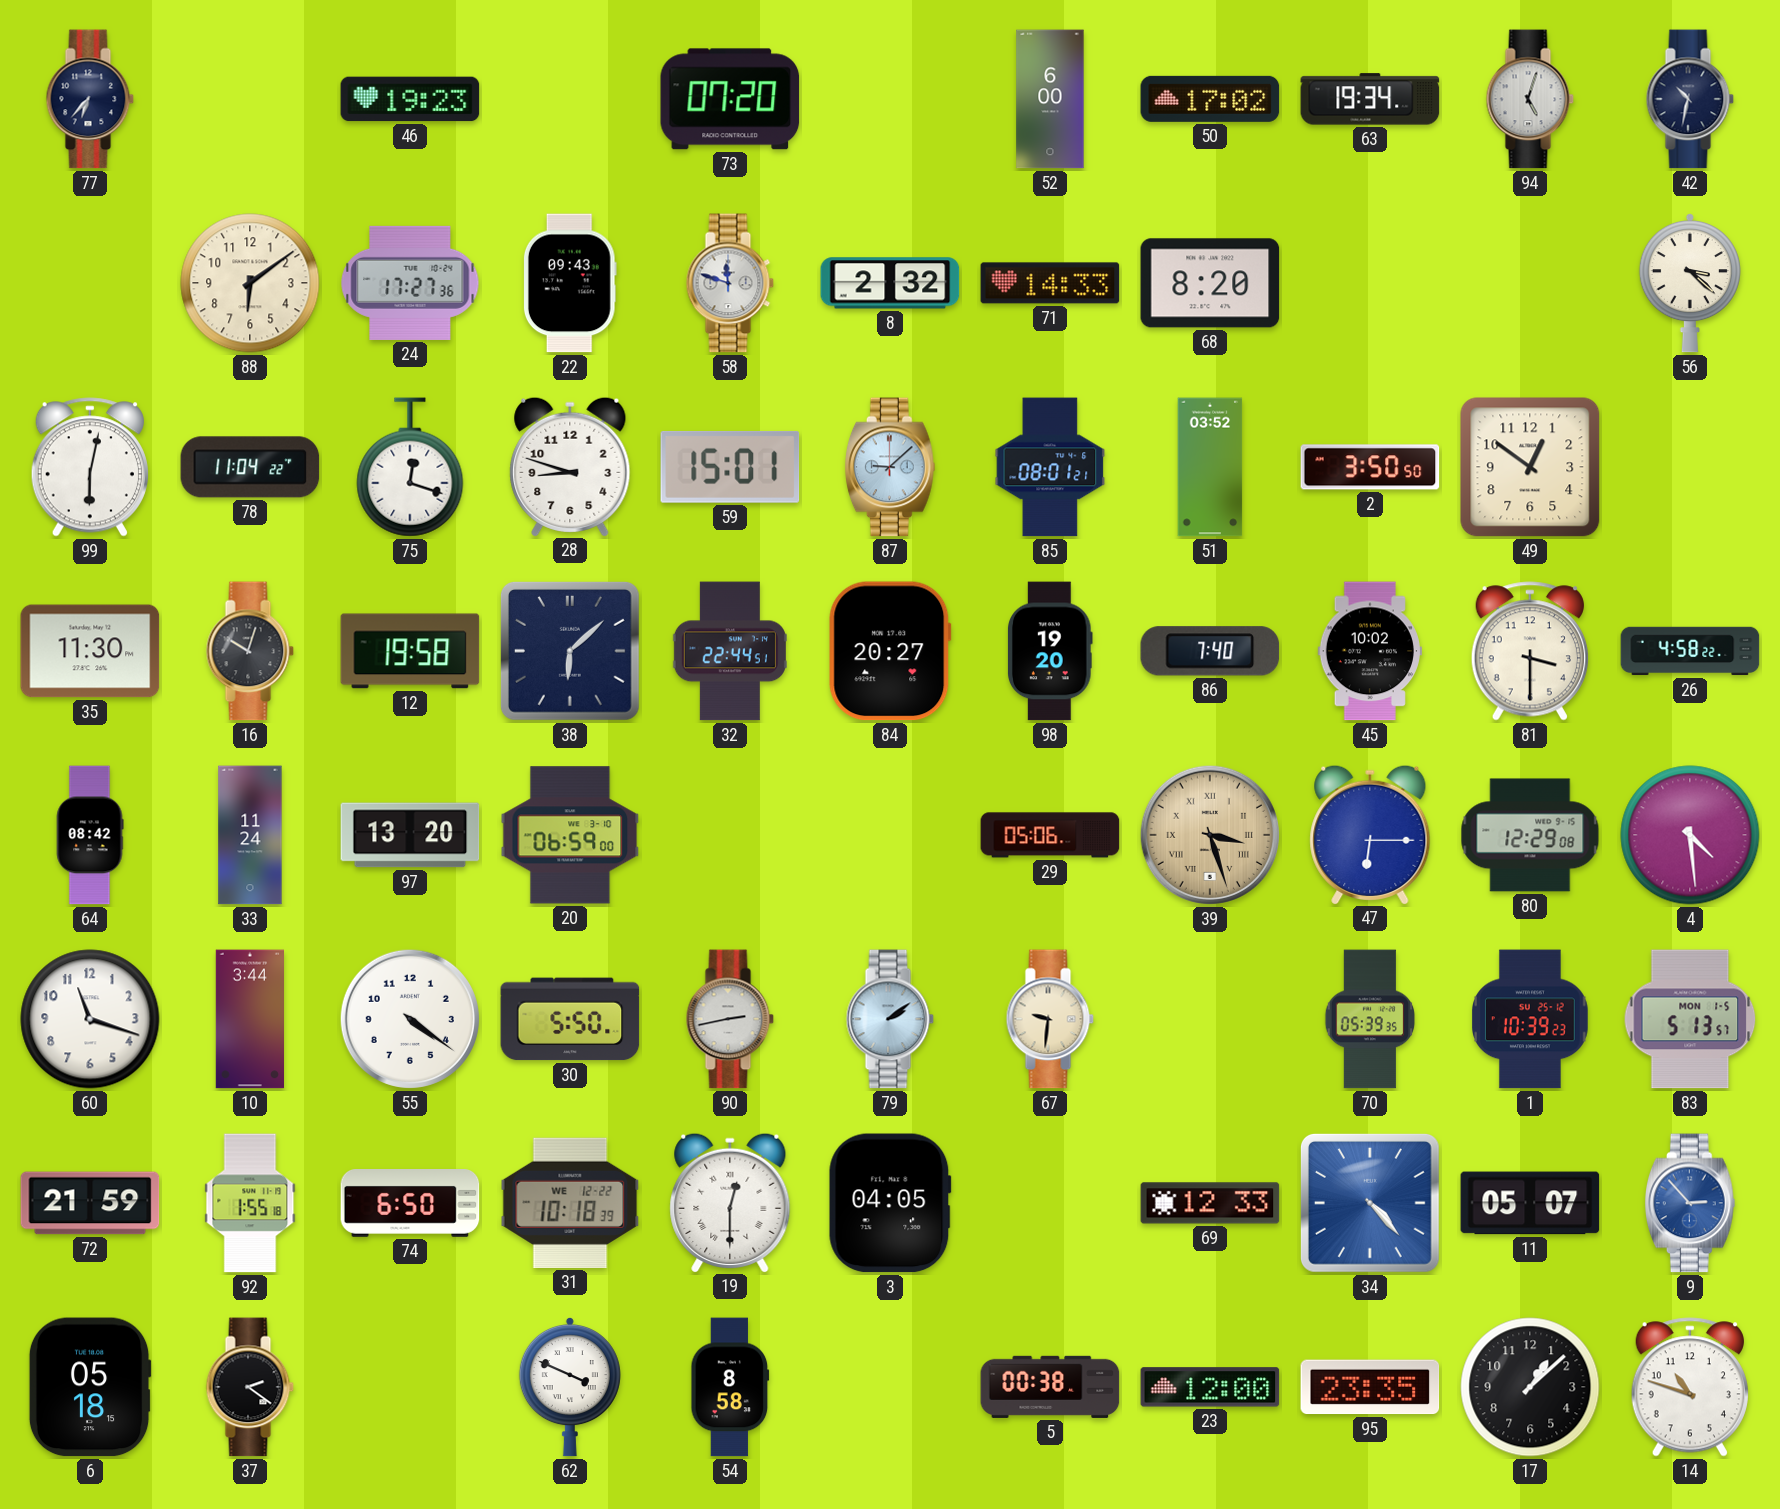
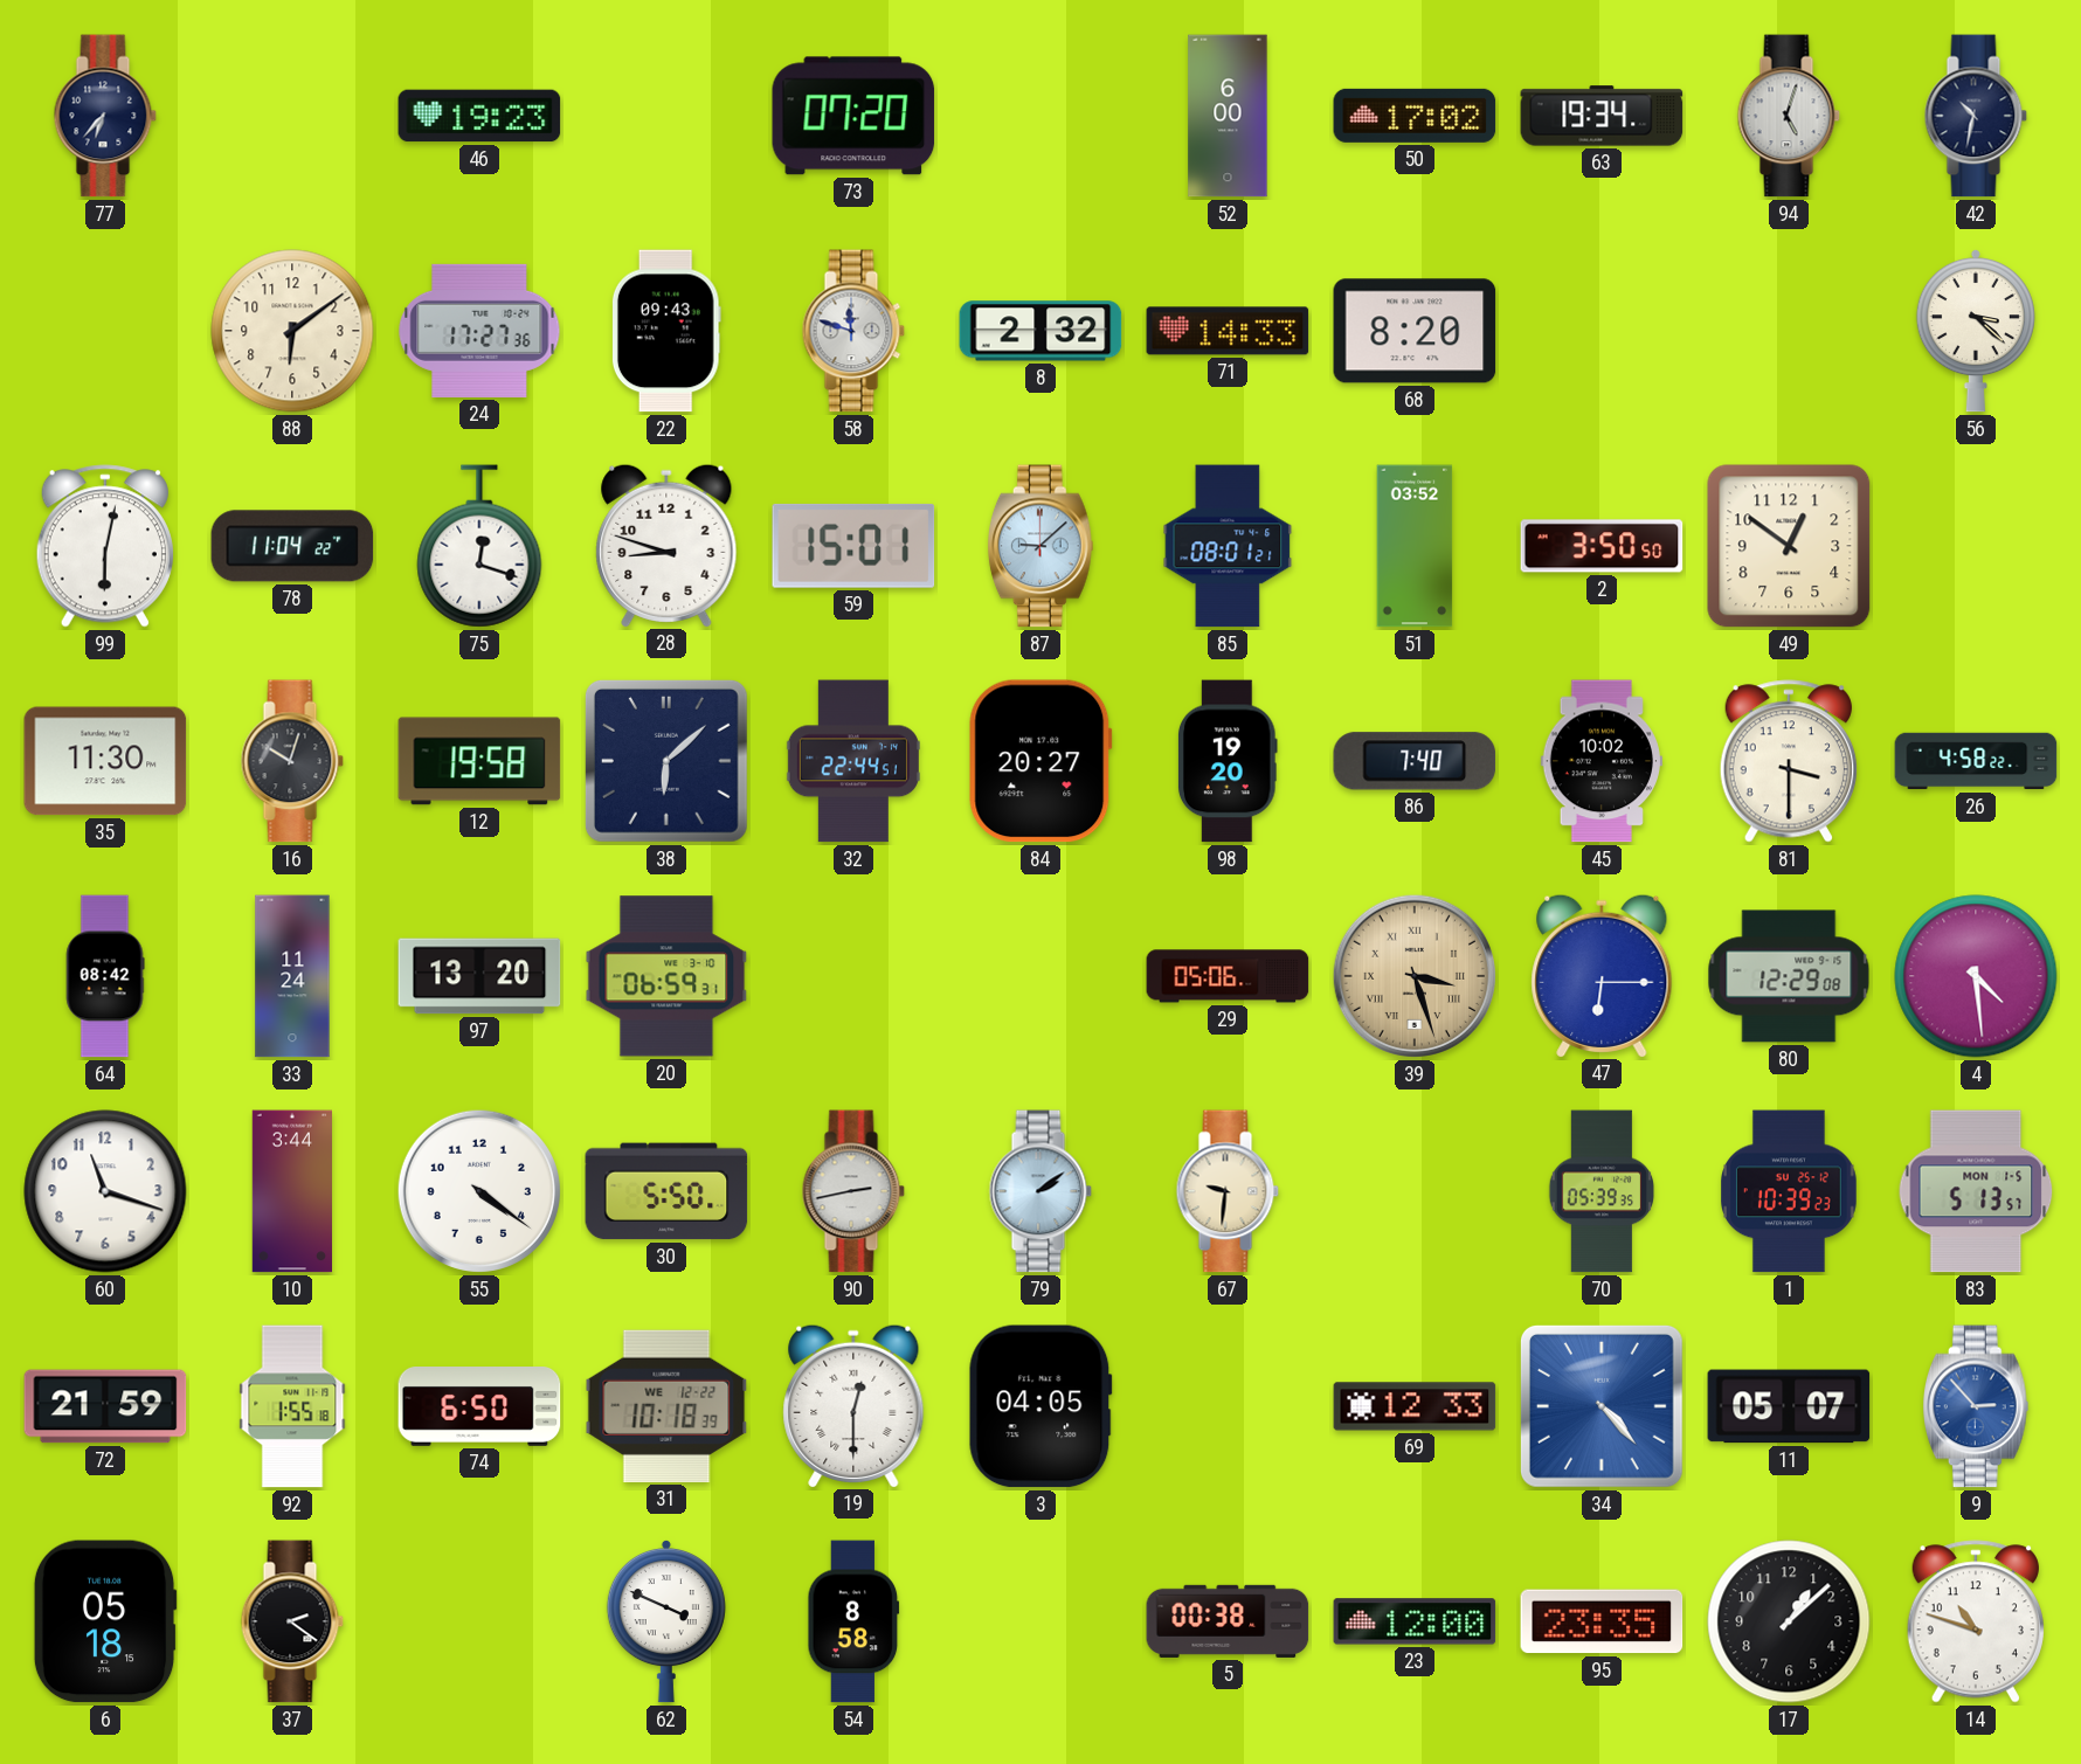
20: 06:59:00 -> 06:59:31 (666, 976)
